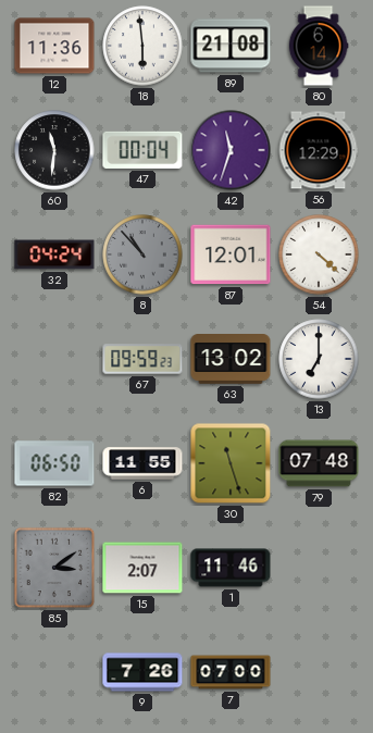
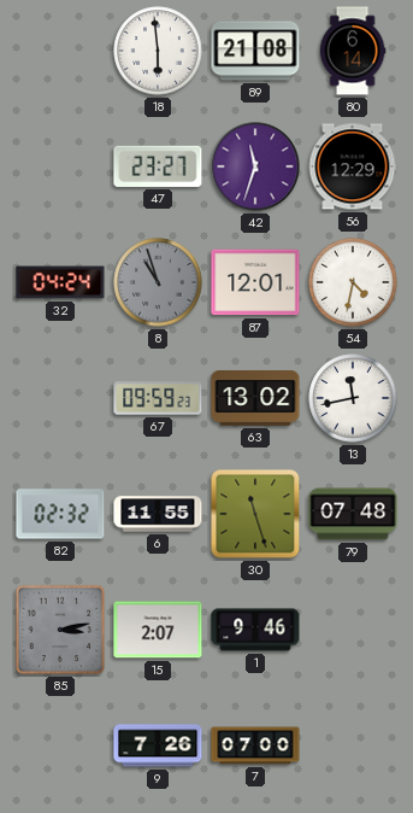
12: 11:36 -> none (54, 46)
60: 11:31 -> none (54, 150)
47: 00:04 -> 23:27 (158, 166)
8: 10:53 -> 10:57 (158, 282)
54: 4:22 -> 4:32 (353, 282)
13: 7:00 -> 11:43 (353, 398)
82: 06:50 -> 02:32 (60, 514)
85: 3:09 -> 3:13 (60, 630)
1: 11:46 -> 9:46 (255, 630)
